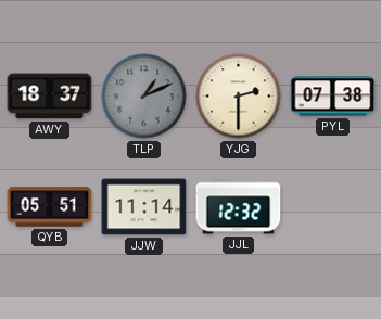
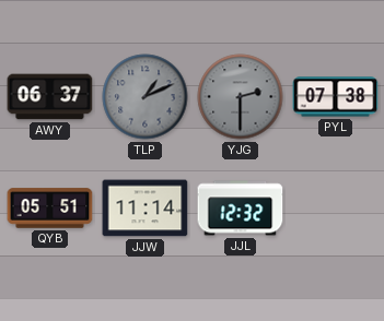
AWY: 18:37 -> 06:37 (50, 97)
YJG dial: cream -> grey (241, 97)
